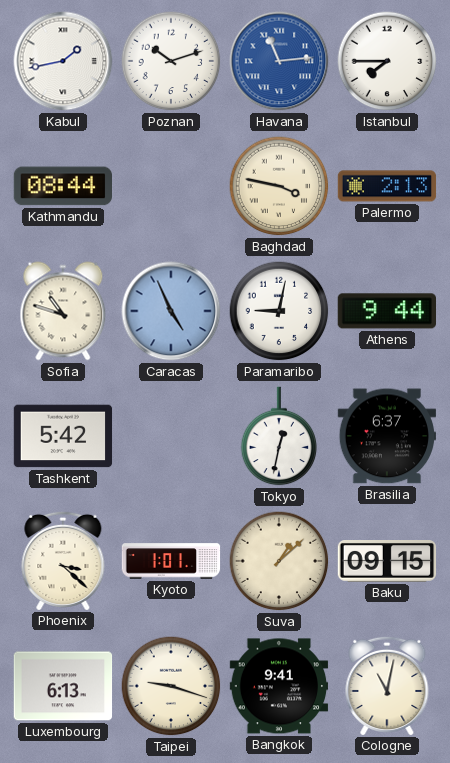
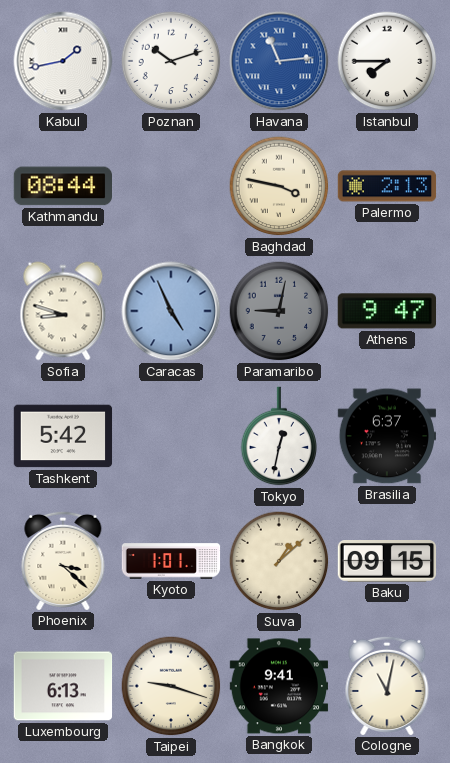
Sofia: 10:48 -> 8:48 (63, 311)
Paramaribo dial: white -> grey (279, 311)
Athens: 9:44 -> 9:47 (386, 311)
